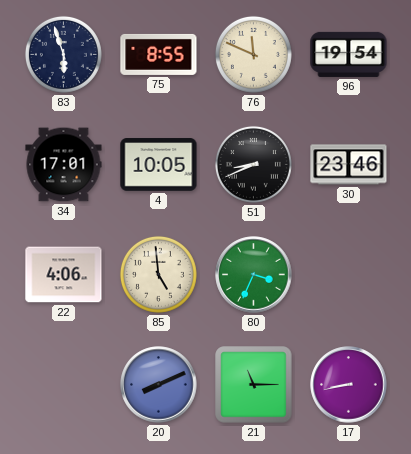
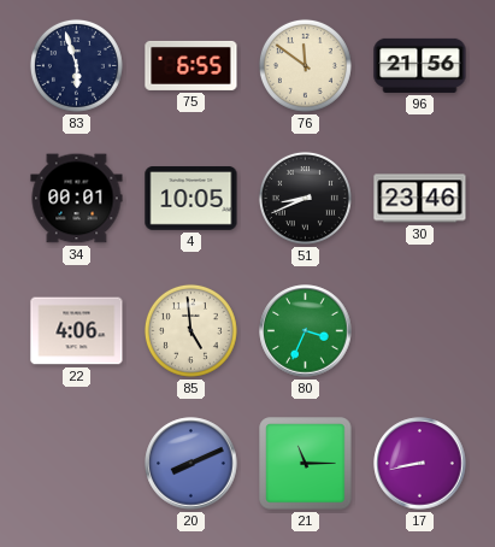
75: 8:55 -> 6:55 (191, 65)
76: 11:49 -> 11:51 (305, 65)
96: 19:54 -> 21:56 (420, 65)
34: 17:01 -> 00:01 (77, 199)
